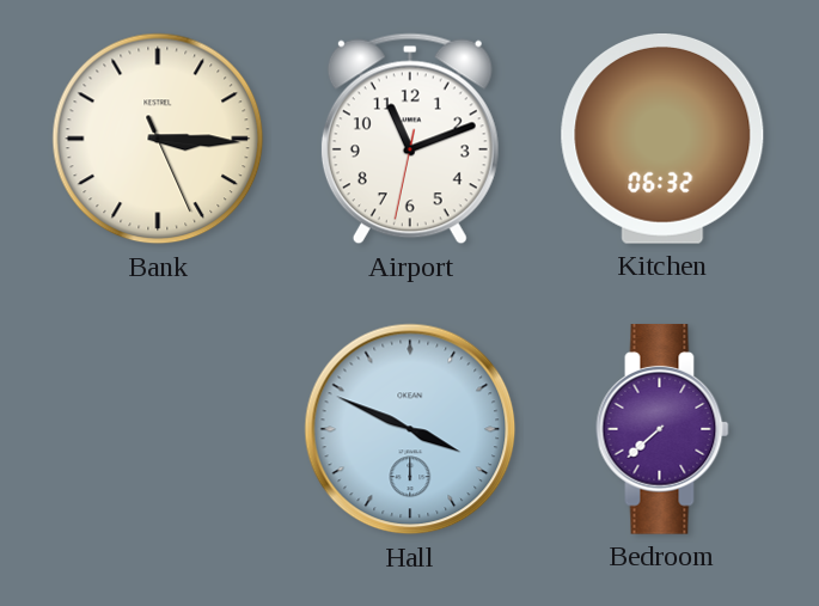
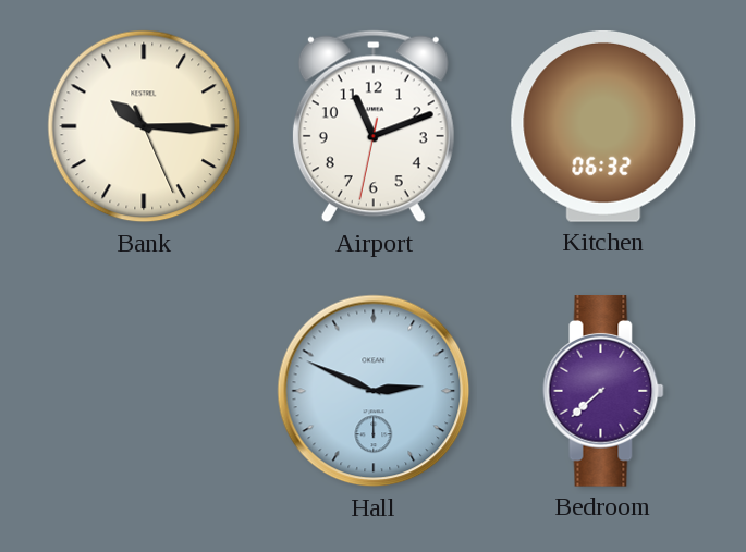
Bank: 3:15 -> 10:15 (144, 126)
Hall: 3:49 -> 2:49 (374, 391)
